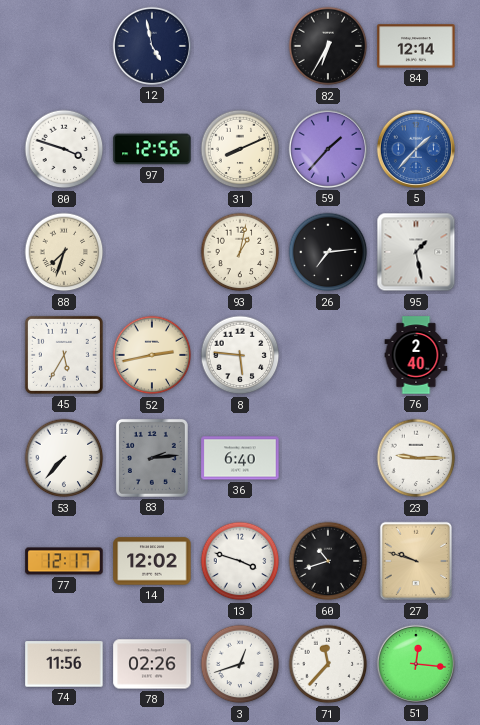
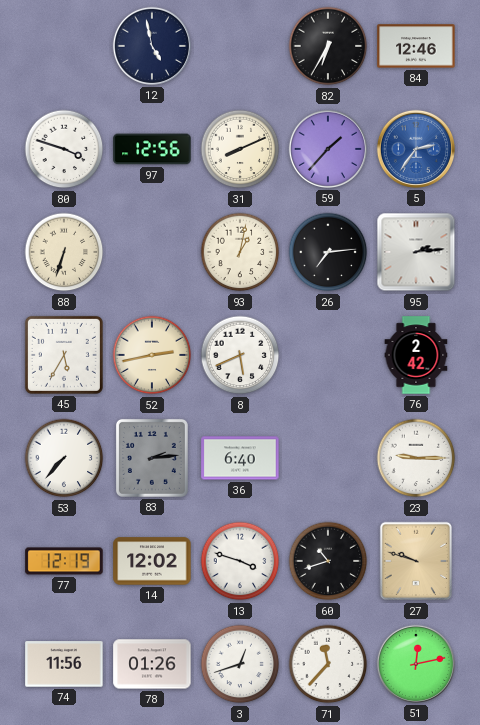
84: 12:14 -> 12:46 (416, 46)
5: 1:37 -> 2:36 (416, 149)
88: 7:33 -> 6:33 (64, 252)
95: 1:28 -> 2:14 (416, 252)
8: 5:46 -> 5:41 (240, 355)
76: 2:40 -> 2:42 (416, 355)
77: 12:17 -> 12:19 (64, 561)
78: 02:26 -> 01:26 (152, 664)
51: 12:16 -> 12:13 (416, 664)
